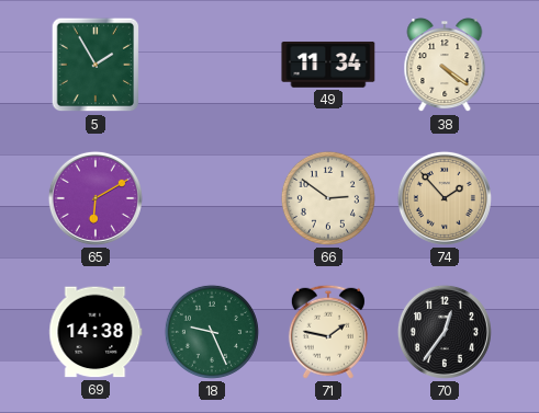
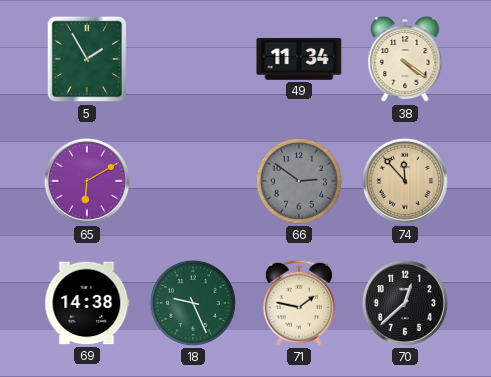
66 dial: cream -> grey (299, 181)
74: 1:53 -> 11:53 (405, 181)
70: 12:36 -> 12:38 (405, 303)
